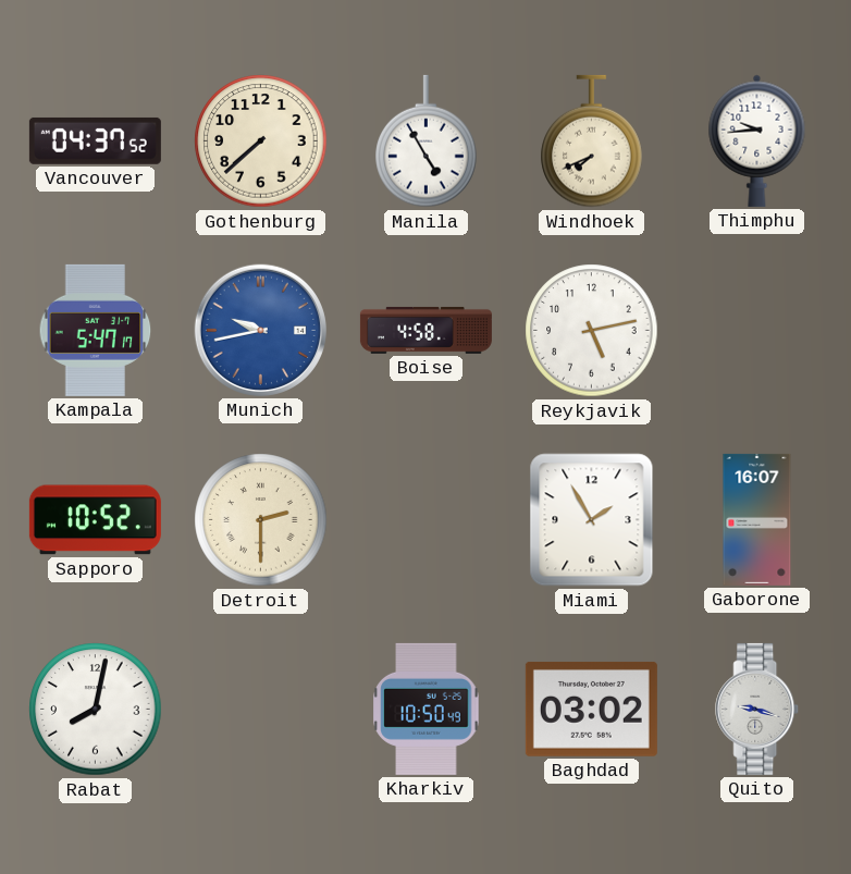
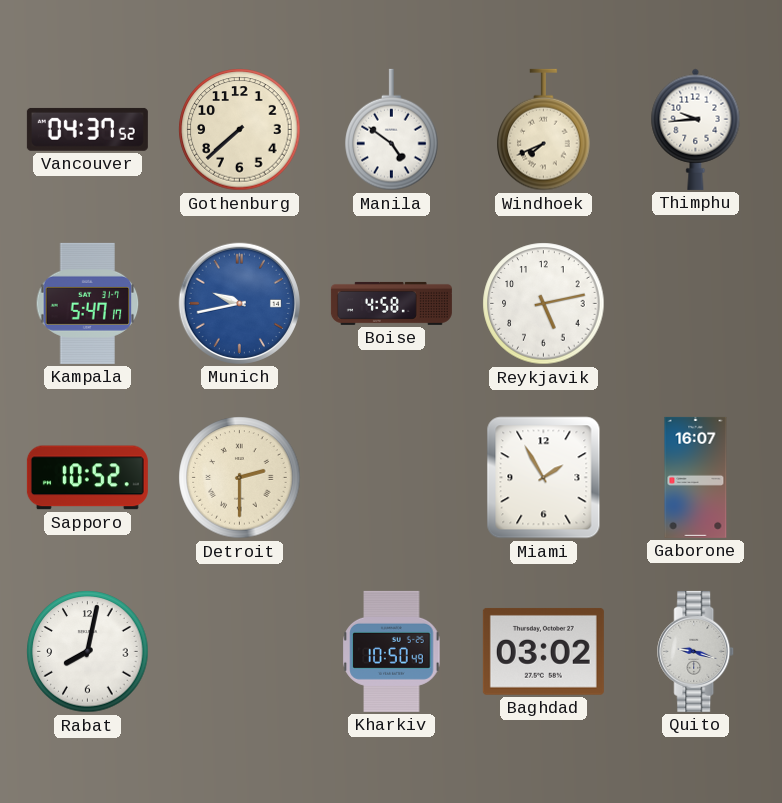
Manila: 4:55 -> 4:51 (392, 130)
